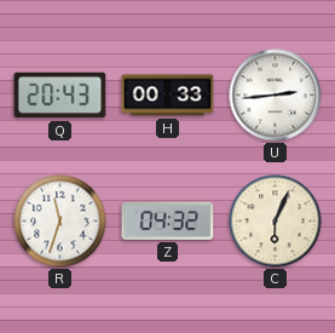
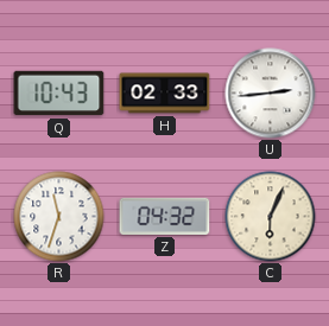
Q: 20:43 -> 10:43 (59, 94)
H: 00:33 -> 02:33 (165, 94)
